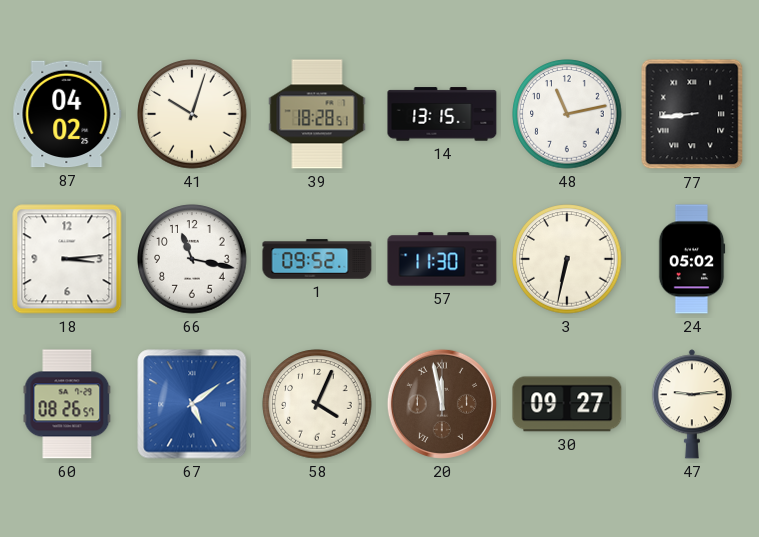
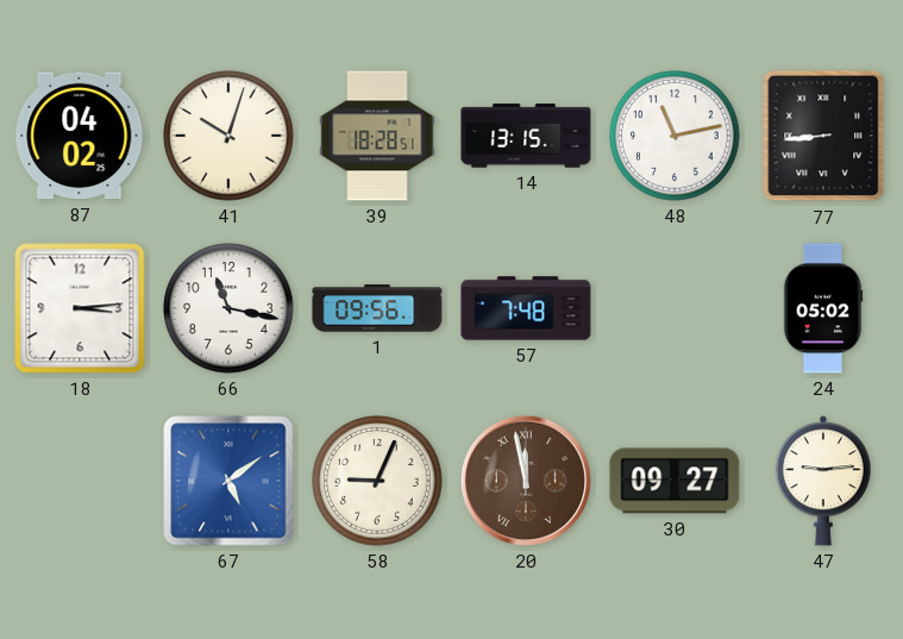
1: 09:52 -> 09:56 (377, 308)
57: 11:30 -> 7:48 (526, 308)
3: 6:32 -> none (567, 259)
60: 08:26 -> none (67, 404)
58: 4:04 -> 9:04 (377, 481)
